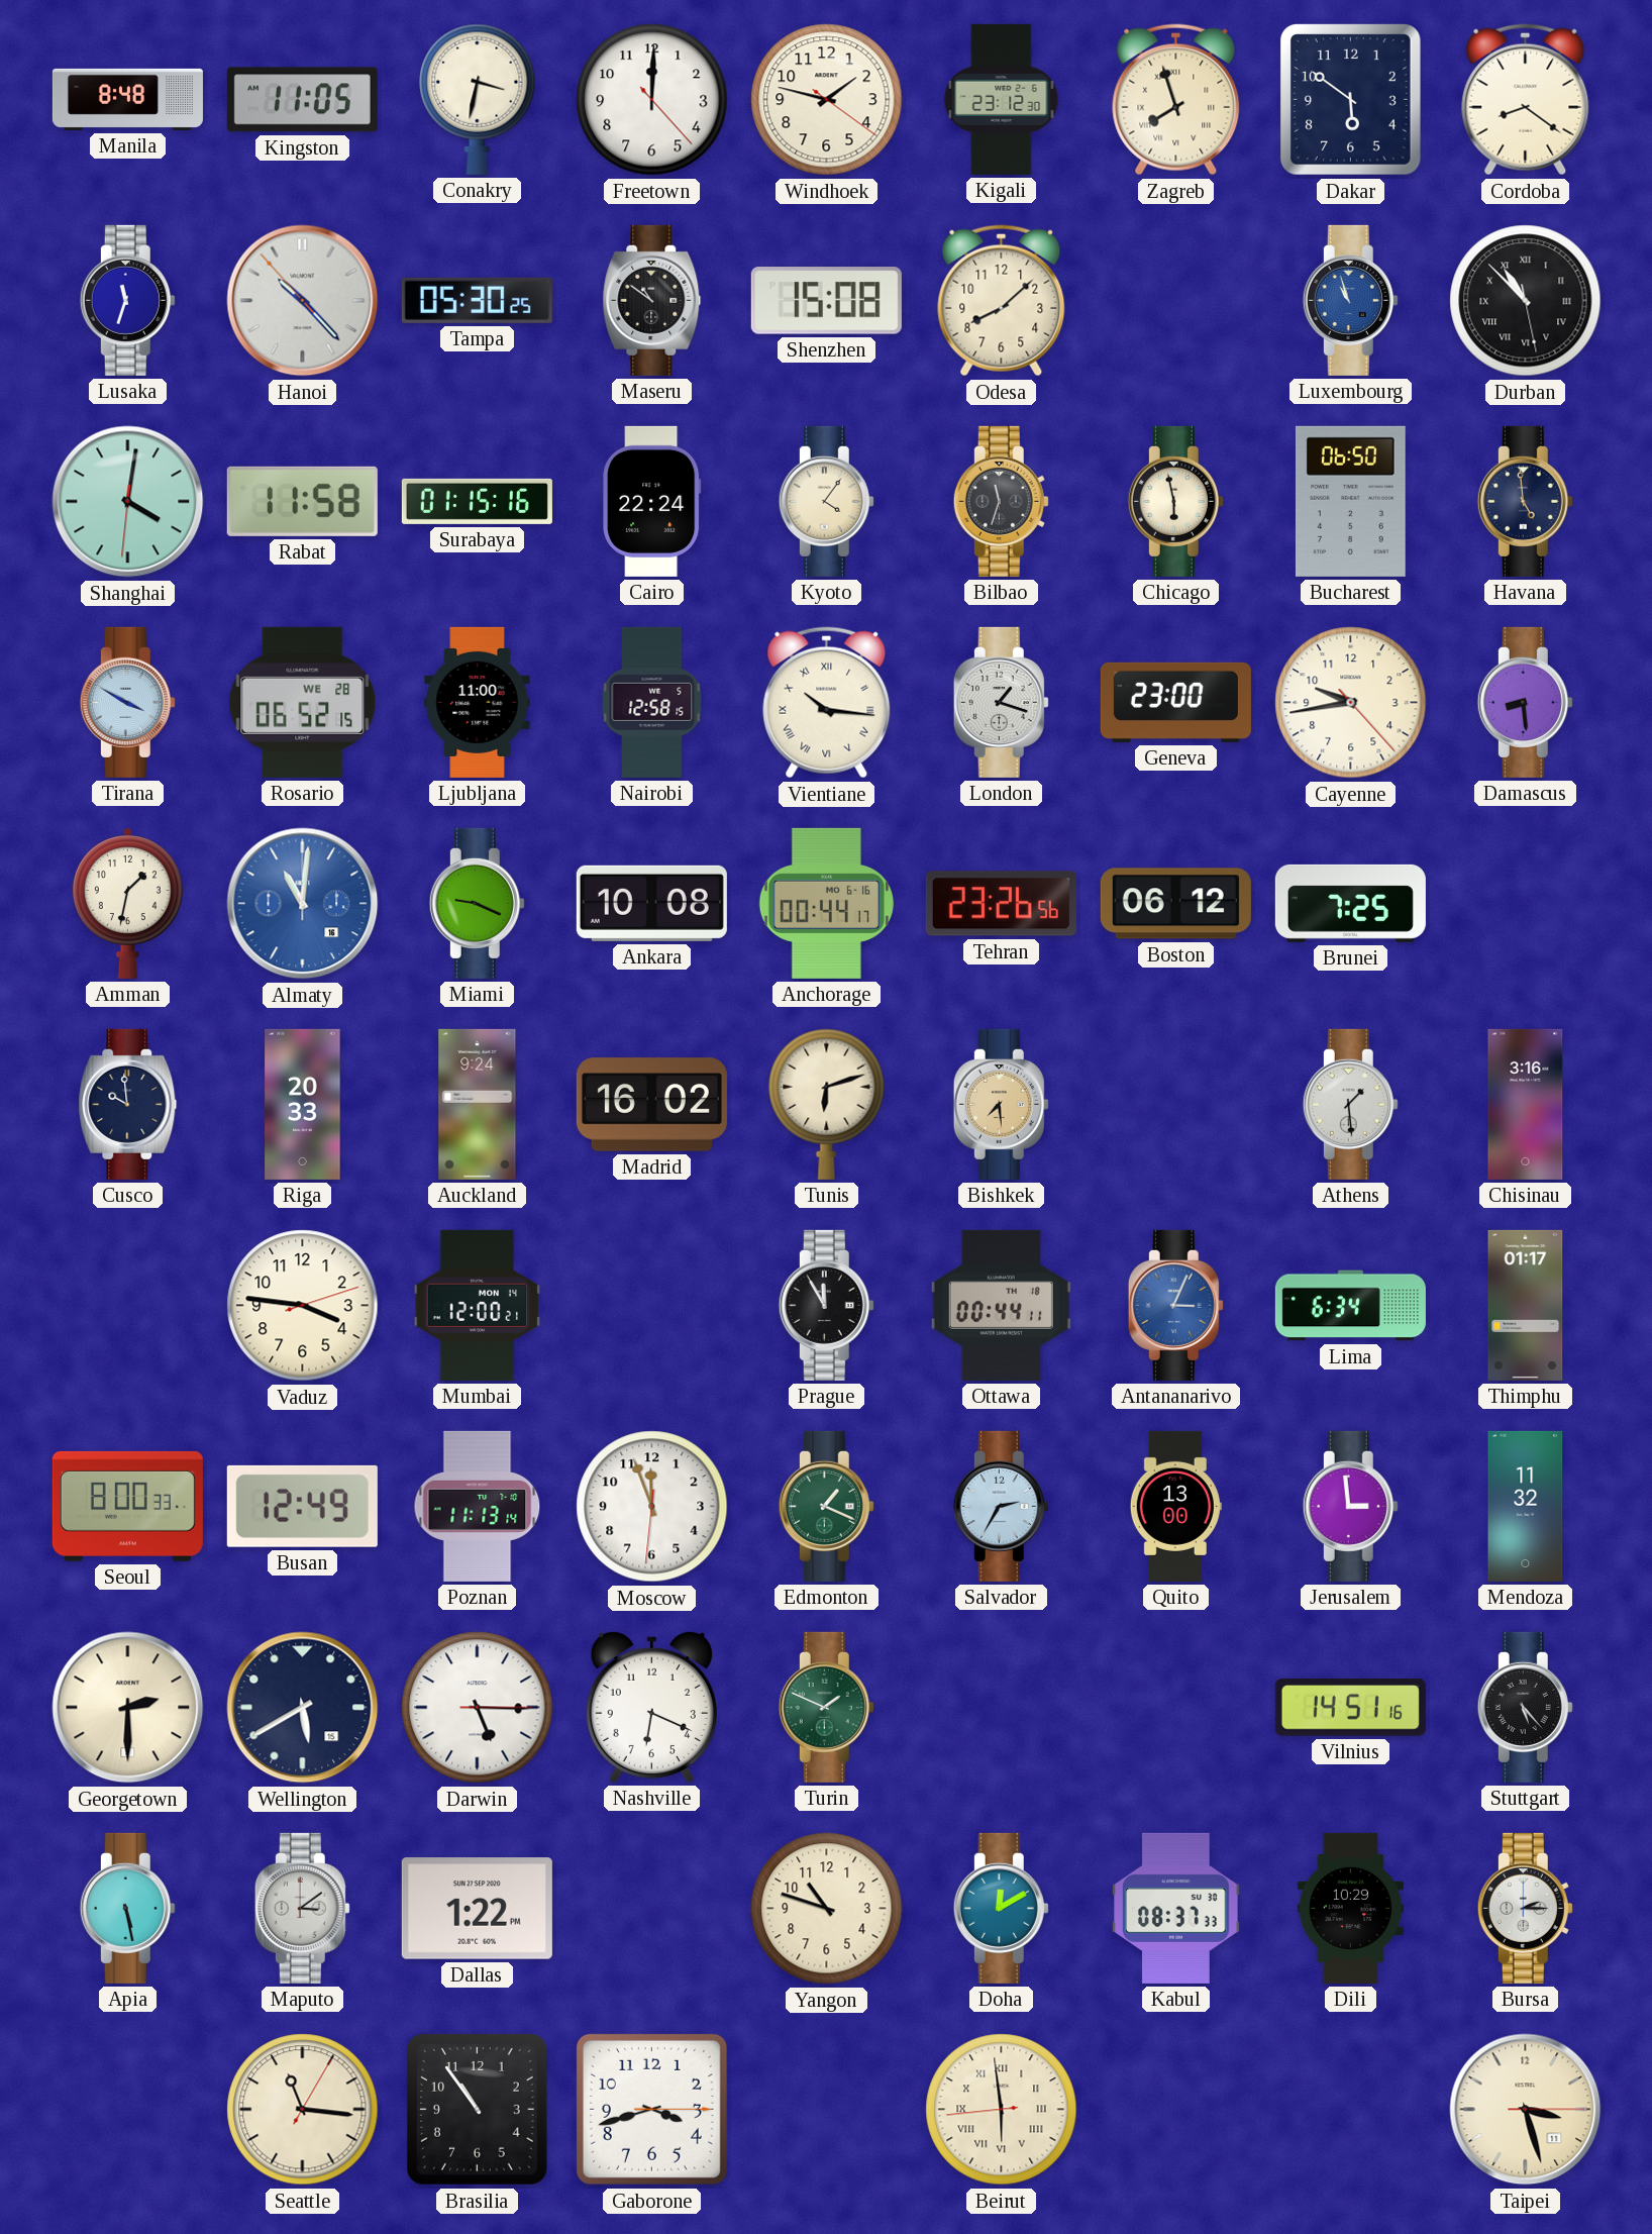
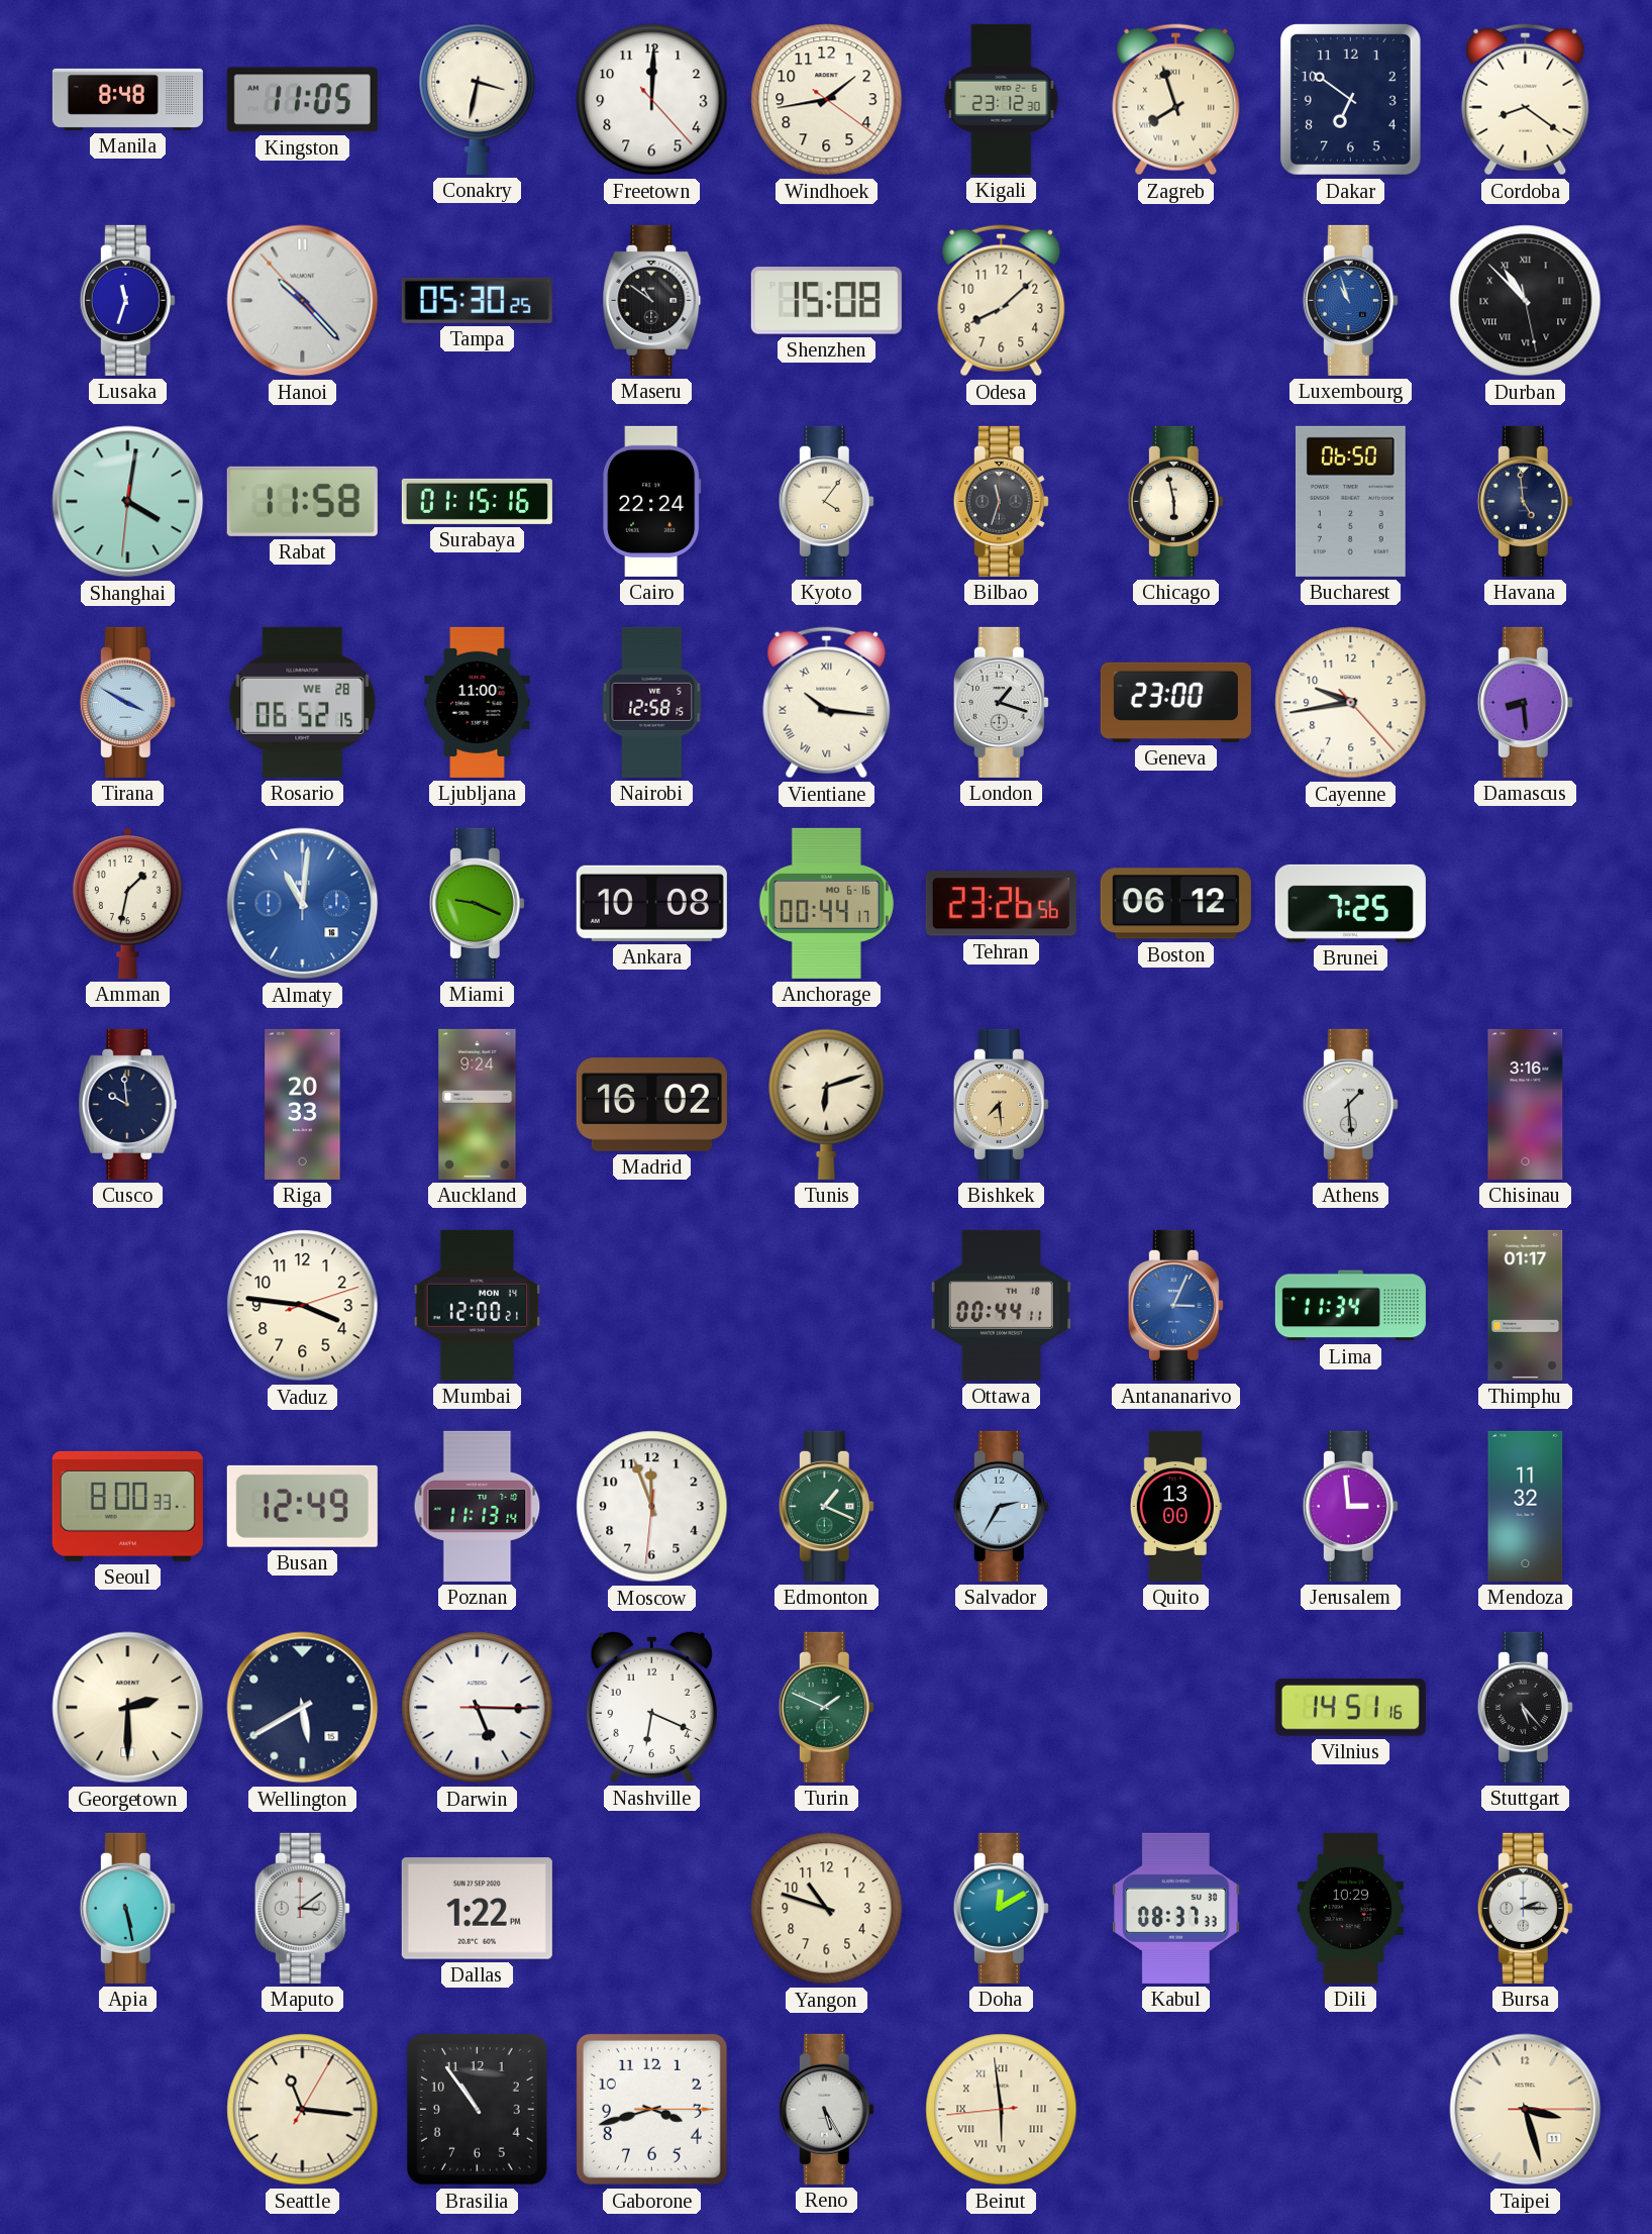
Windhoek: 1:47 -> 1:43 (827, 100)
Dakar: 5:51 -> 6:51 (1350, 100)
Prague: 11:55 -> none (826, 1305)
Lima: 6:34 -> 11:34 (1350, 1306)
Reno: none -> 5:25 (826, 2109)
